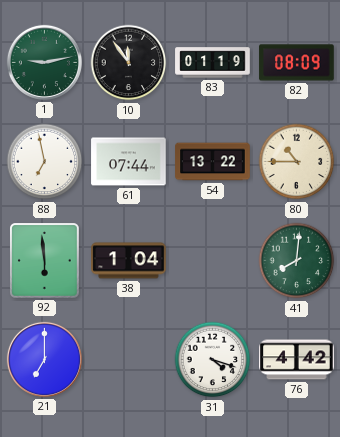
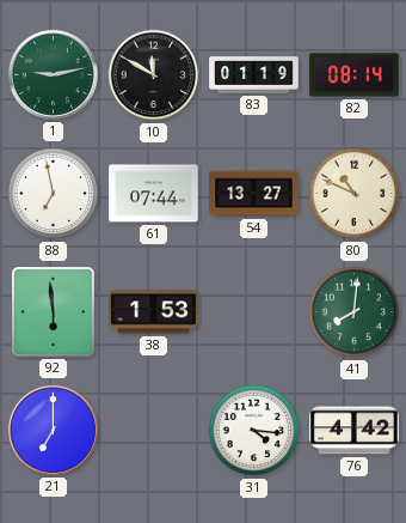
10: 11:54 -> 11:50 (154, 75)
82: 08:09 -> 08:14 (355, 75)
54: 13:22 -> 13:27 (254, 194)
80: 10:45 -> 10:49 (355, 194)
38: 1:04 -> 1:53 (154, 312)
31: 4:18 -> 4:16 (254, 431)
